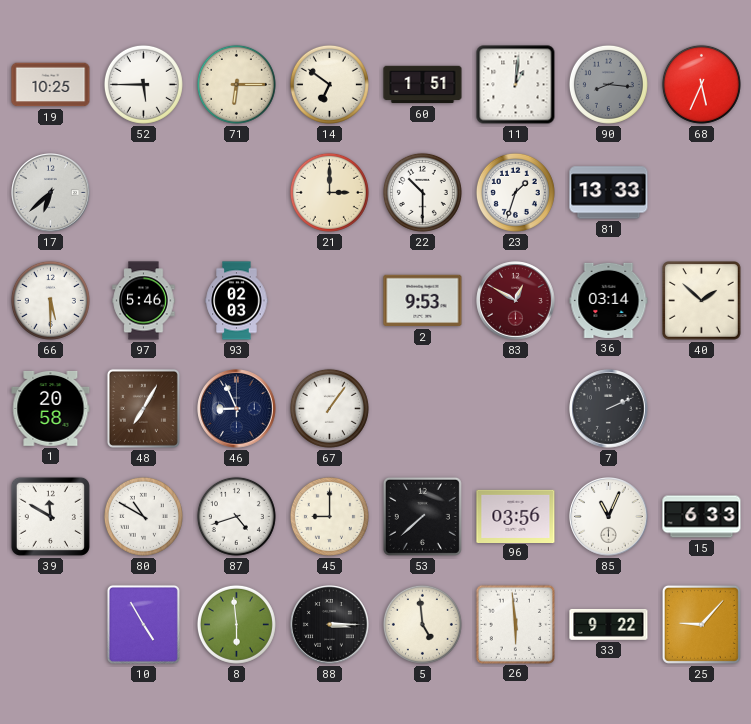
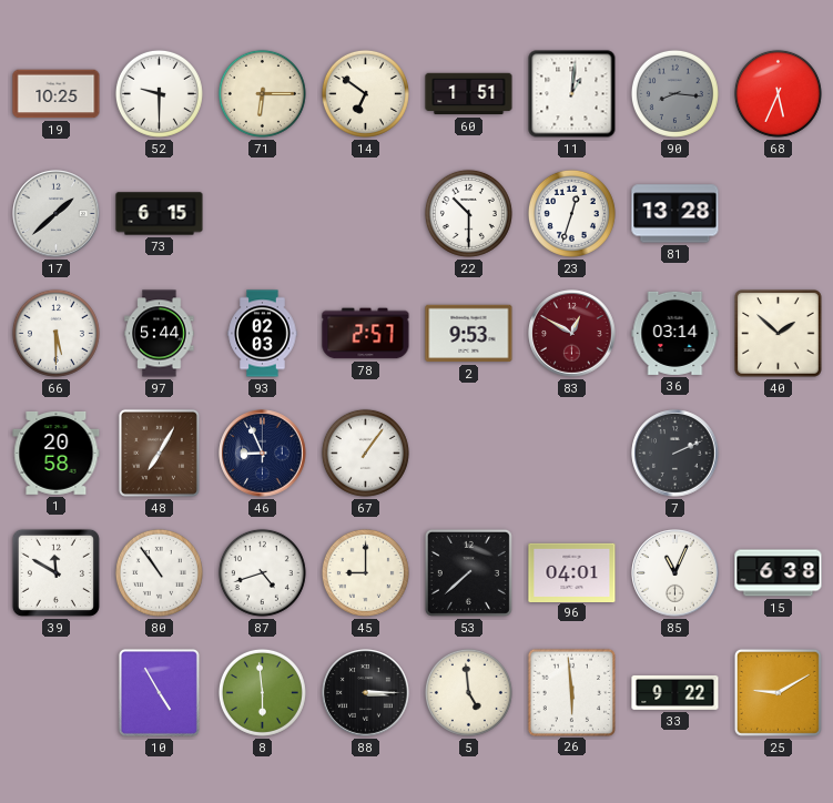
52: 5:45 -> 9:30 (159, 93)
17: 6:38 -> 1:38 (57, 214)
73: none -> 6:15 (160, 214)
21: 3:00 -> none (329, 192)
23: 1:33 -> 12:33 (571, 213)
81: 13:33 -> 13:28 (675, 214)
97: 5:46 -> 5:44 (160, 334)
78: none -> 2:57 (366, 334)
80: 10:50 -> 10:54 (159, 572)
96: 03:56 -> 04:01 (572, 572)
15: 6:33 -> 6:38 (779, 573)
25: 9:07 -> 9:10 (778, 692)
